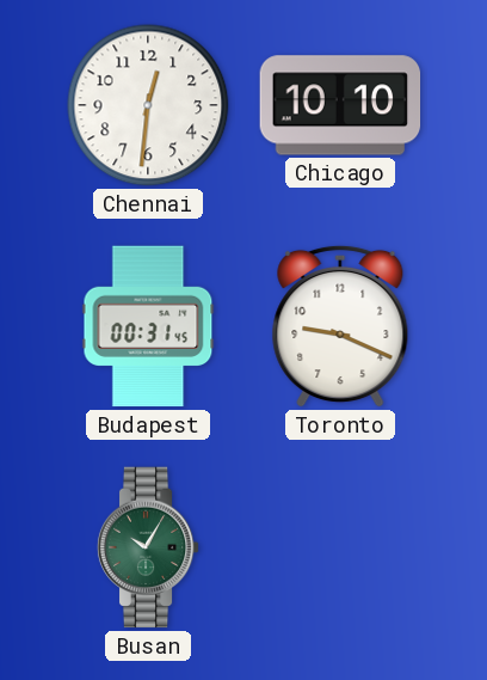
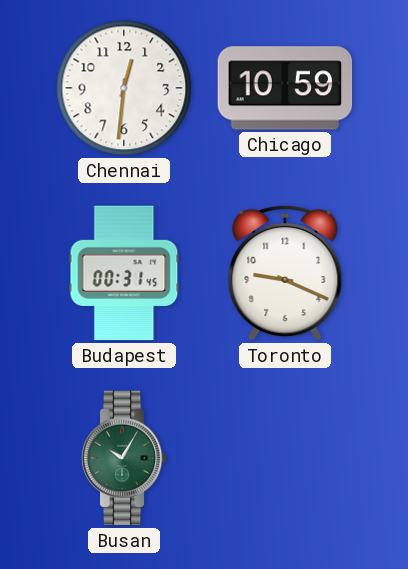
Chicago: 10:10 -> 10:59 (285, 88)
